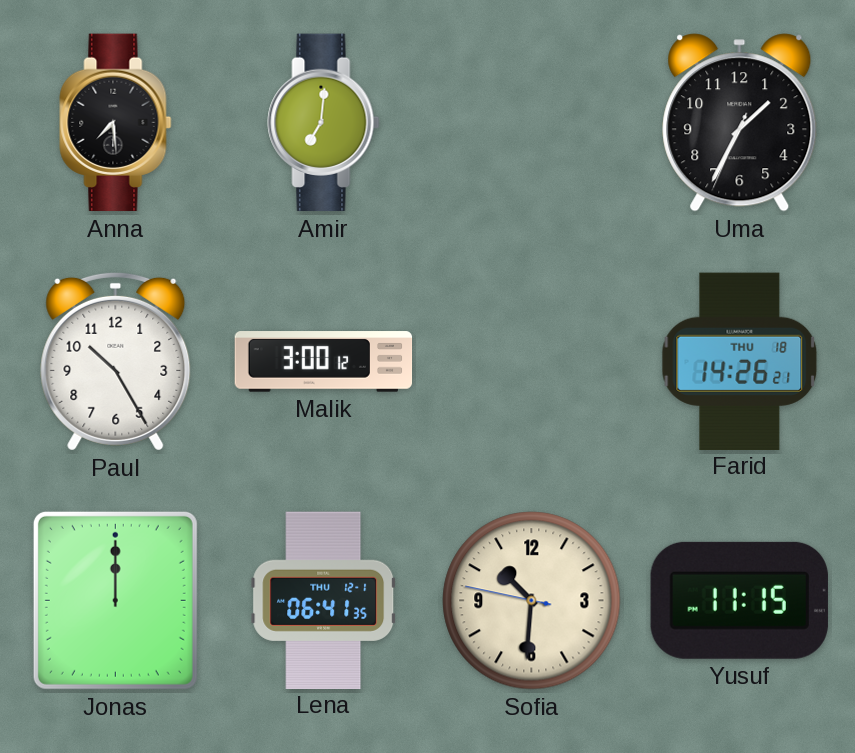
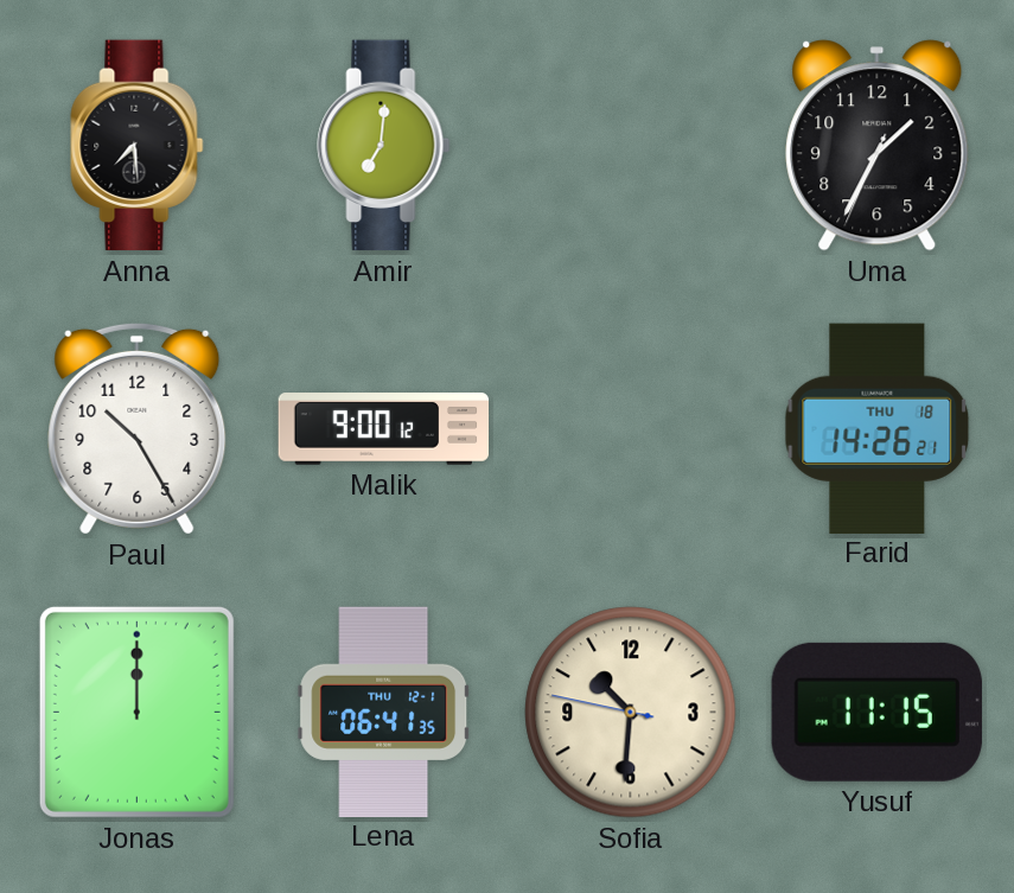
Malik: 3:00 -> 9:00 (384, 429)
